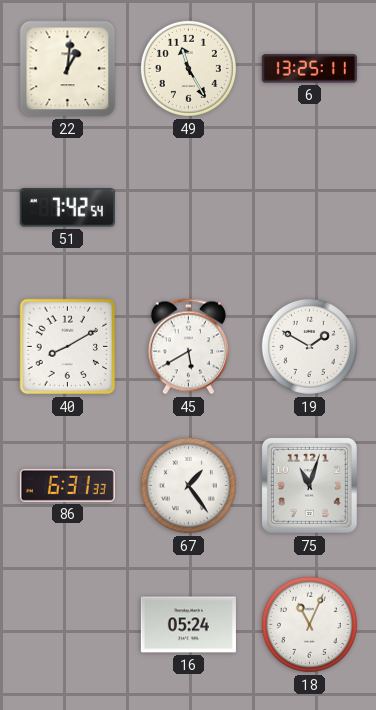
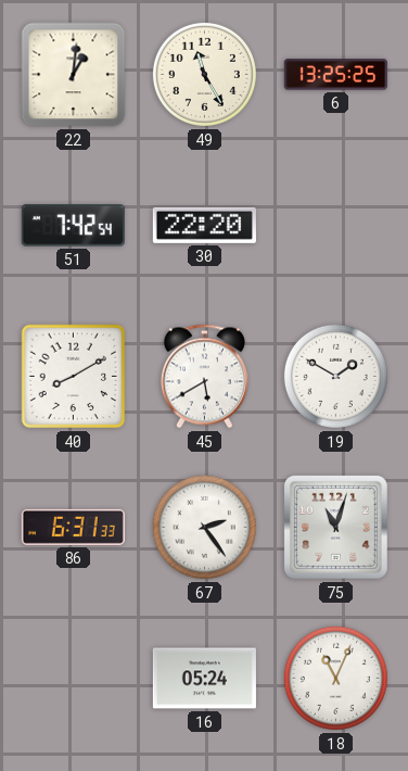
6: 13:25:11 -> 13:25:25 (335, 75)
30: none -> 22:20 (204, 225)
67: 1:24 -> 2:24 (204, 527)
